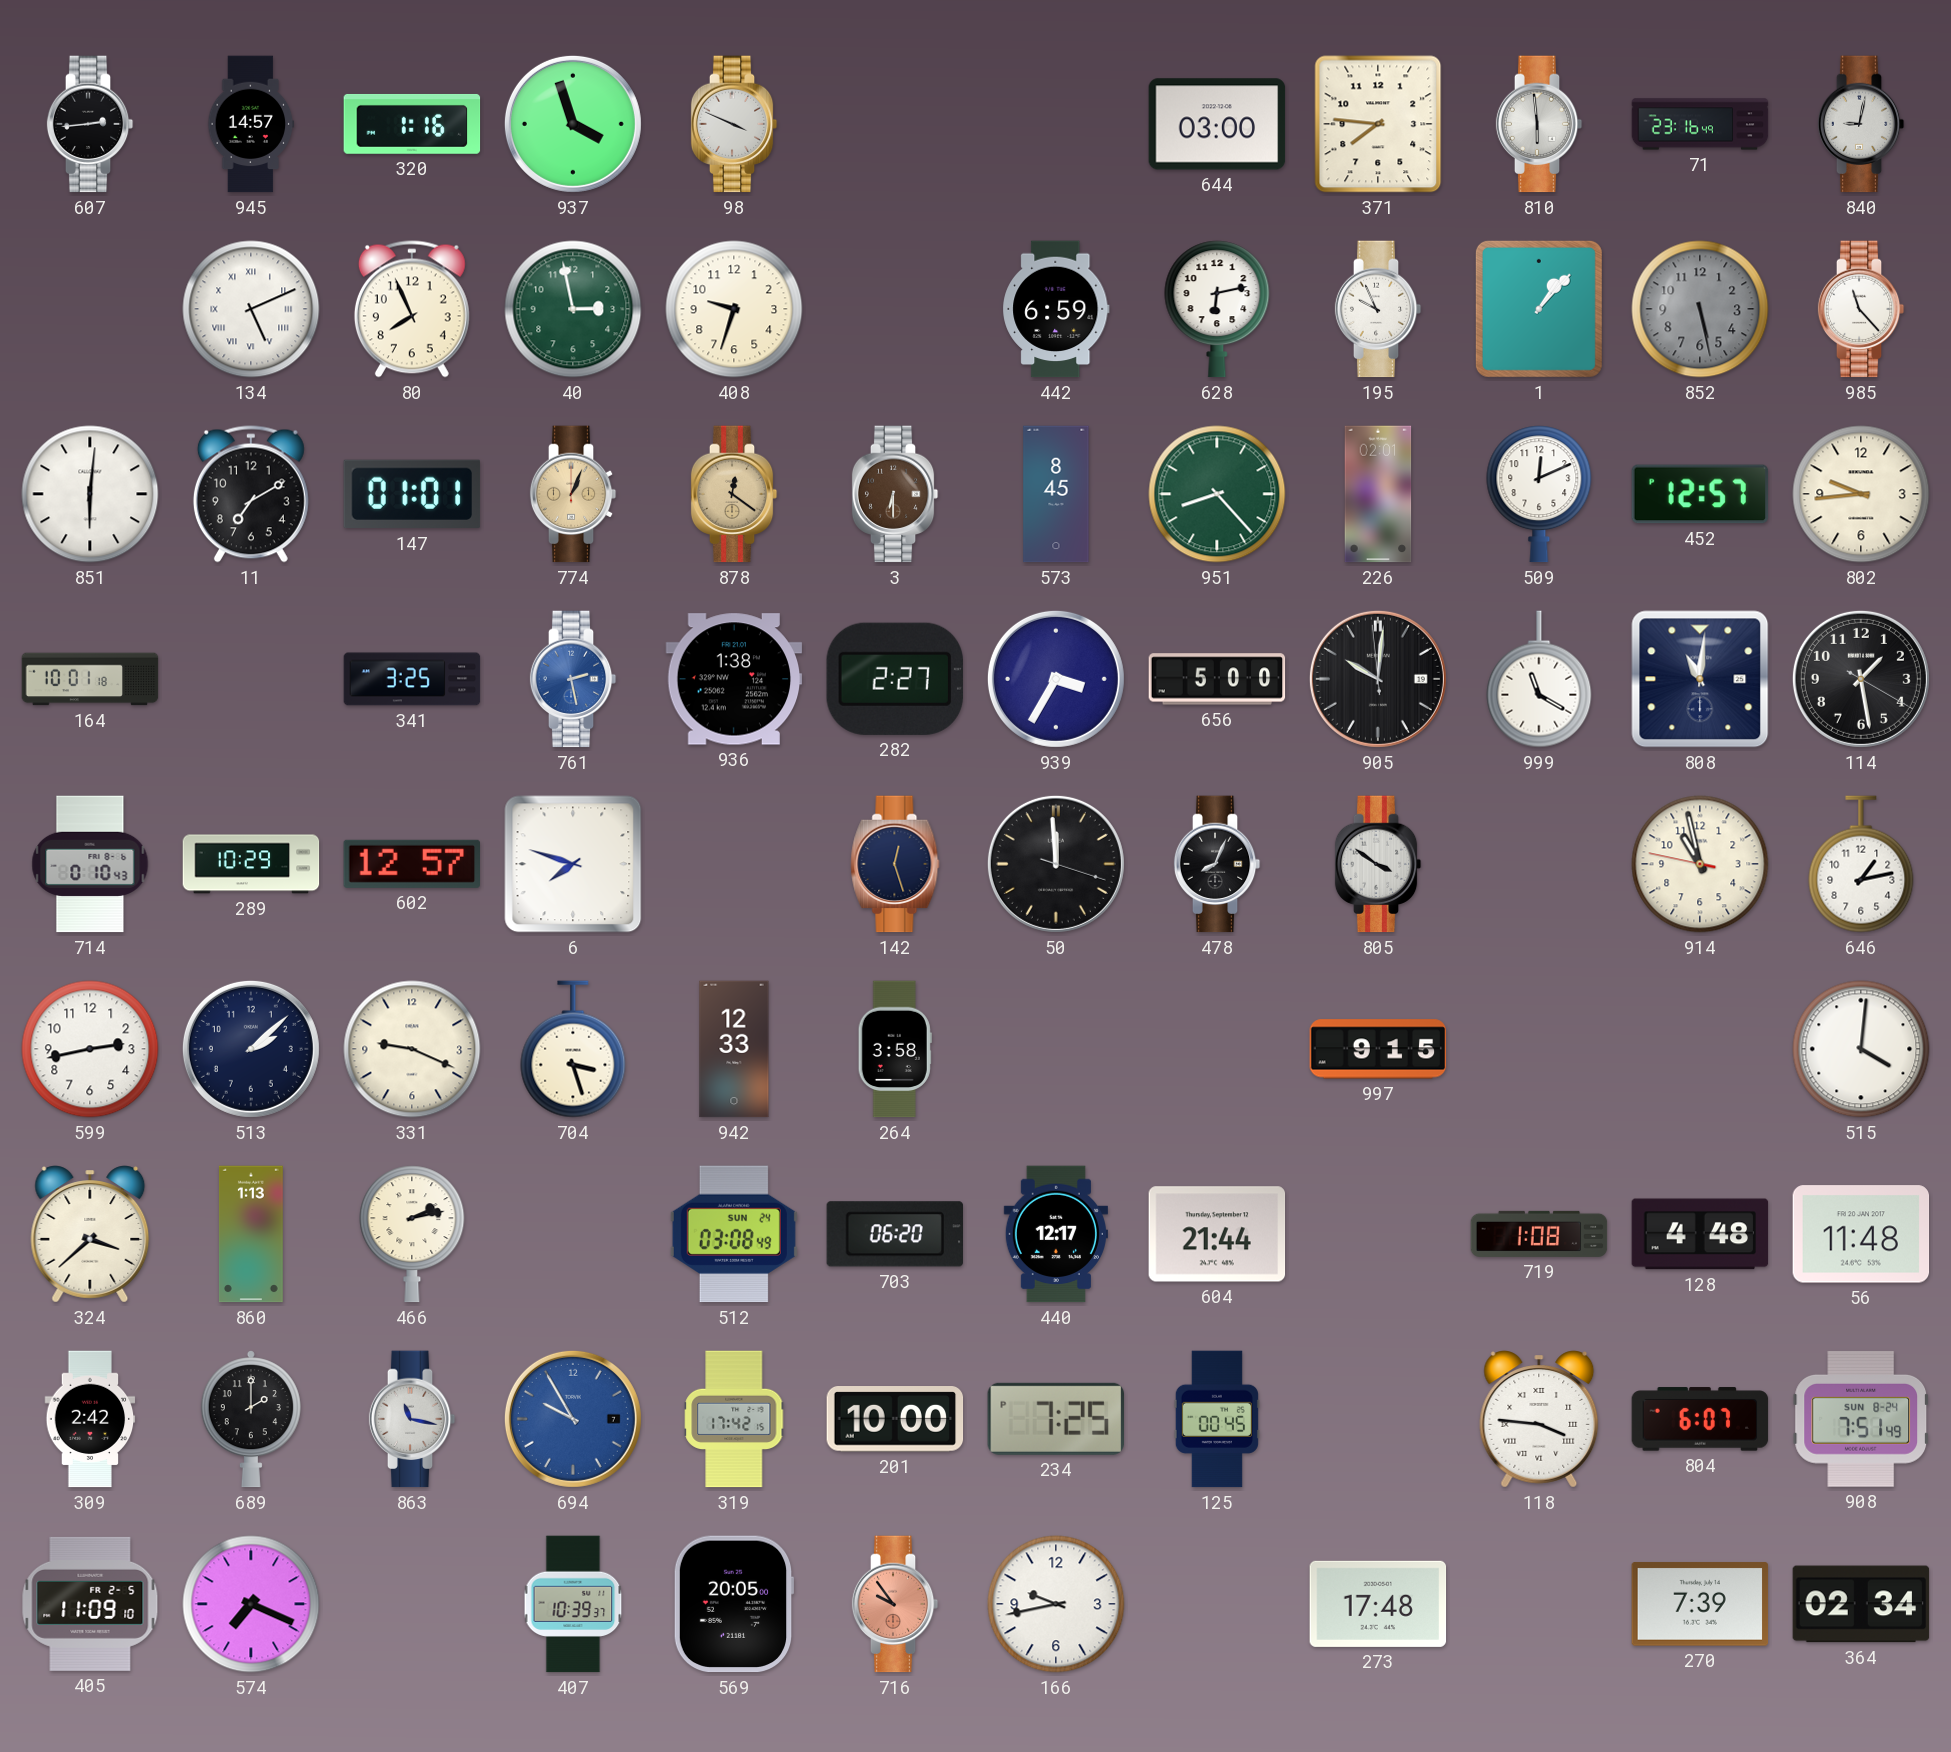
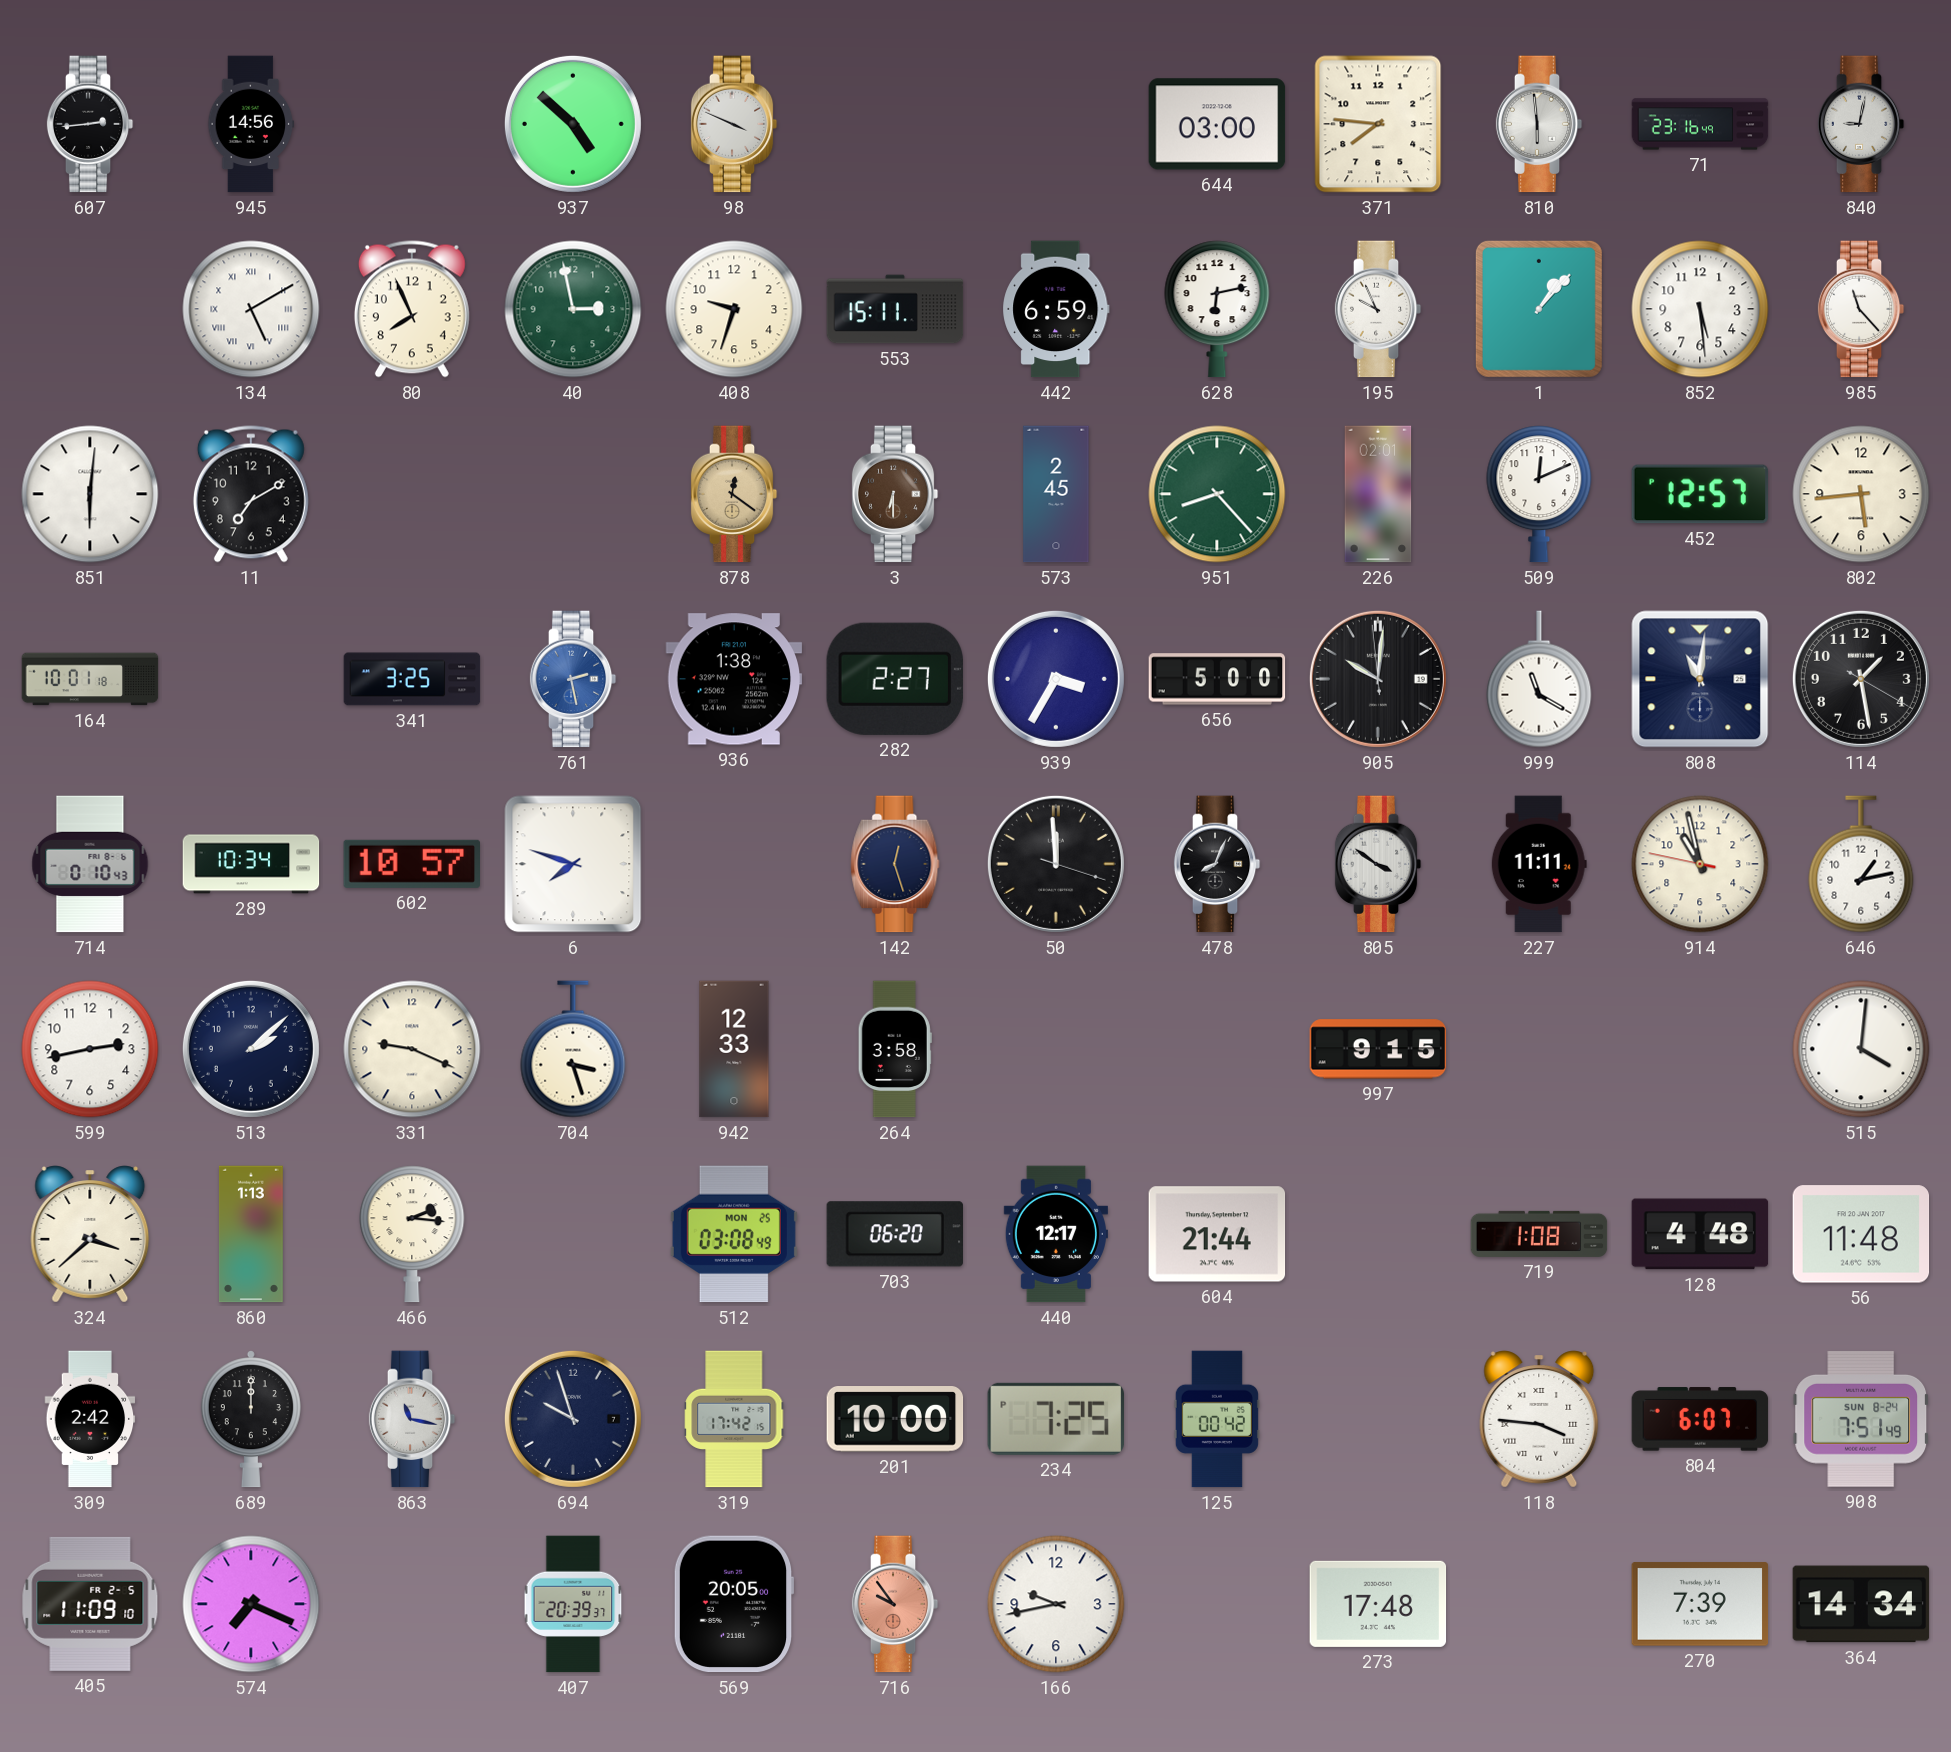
945: 14:57 -> 14:56 (251, 124)
320: 1:16 -> none (412, 124)
937: 3:57 -> 4:52 (573, 124)
134: 5:11 -> 5:10 (251, 309)
553: none -> 15:11 (895, 309)
852: 5:28 -> 5:29 (1700, 309)
852 dial: grey -> white (1700, 309)
147: 01:01 -> none (412, 494)
774: 1:04 -> none (573, 494)
573: 8:45 -> 2:45 (1056, 494)
802: 9:44 -> 5:44 (1861, 494)
289: 10:29 -> 10:34 (251, 864)
602: 12:57 -> 10:57 (411, 864)
227: none -> 11:11 (1539, 864)
466: 2:13 -> 2:16 (412, 1234)
512 date: SUN 24 -> MON 25 (734, 1234)
689: 2:00 -> 12:00 (251, 1419)
694: 9:55 -> 9:57 (573, 1419)
694 dial: blue -> navy (573, 1419)
125: 00:45 -> 00:42 (1217, 1419)
407: 10:39 -> 20:39 (573, 1604)
364: 02:34 -> 14:34 (1861, 1604)
